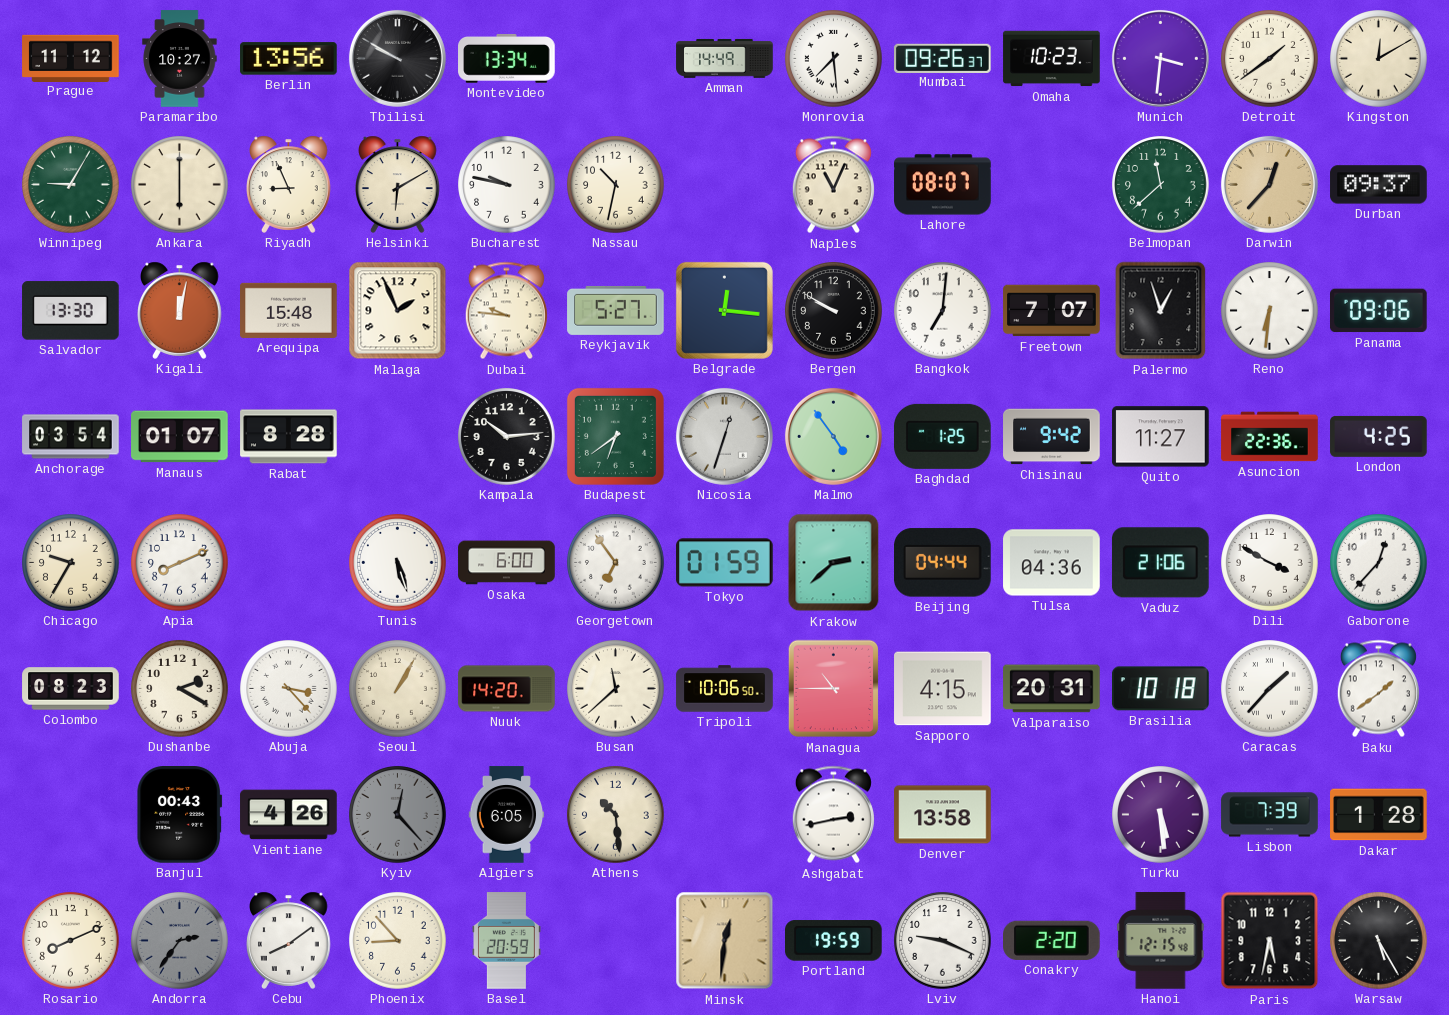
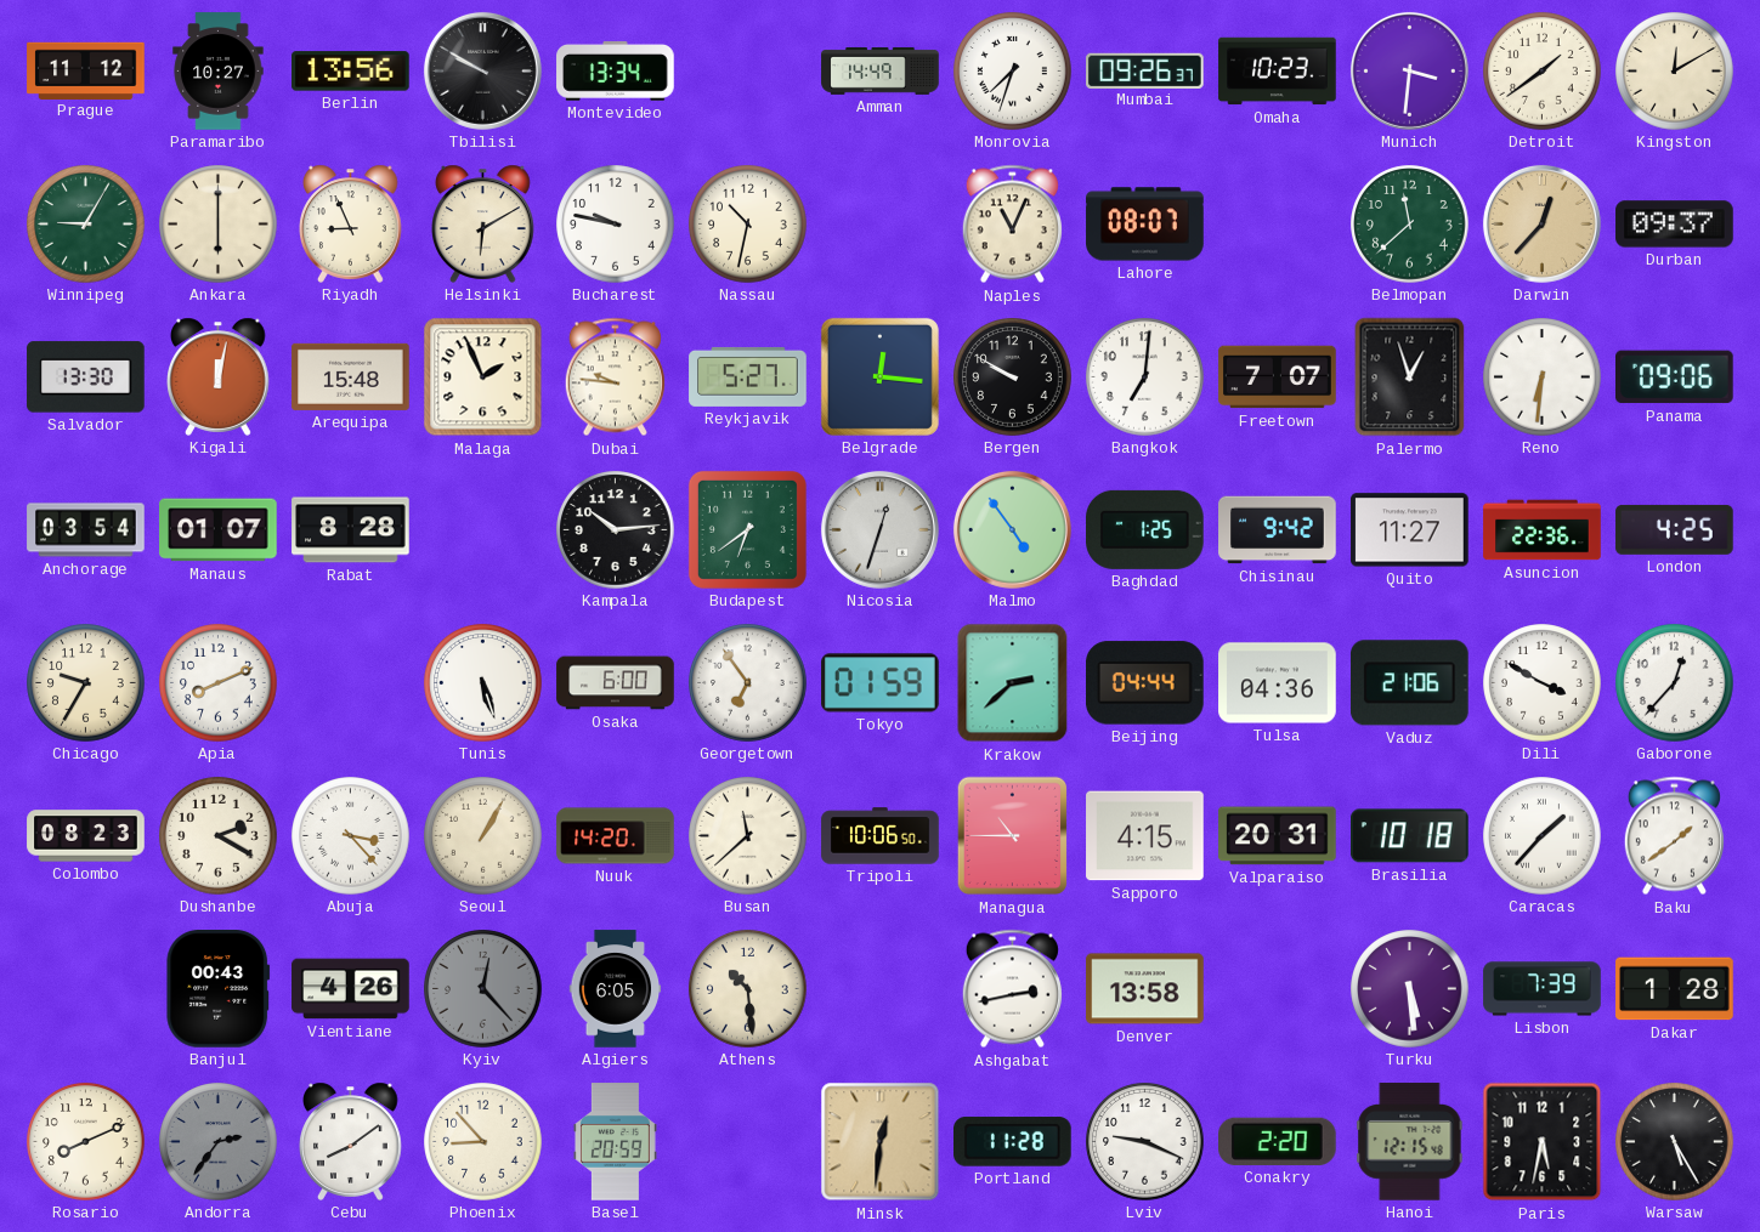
Monrovia: 7:29 -> 7:33 (1013, 72)
Portland: 19:59 -> 11:28 (1013, 1142)
